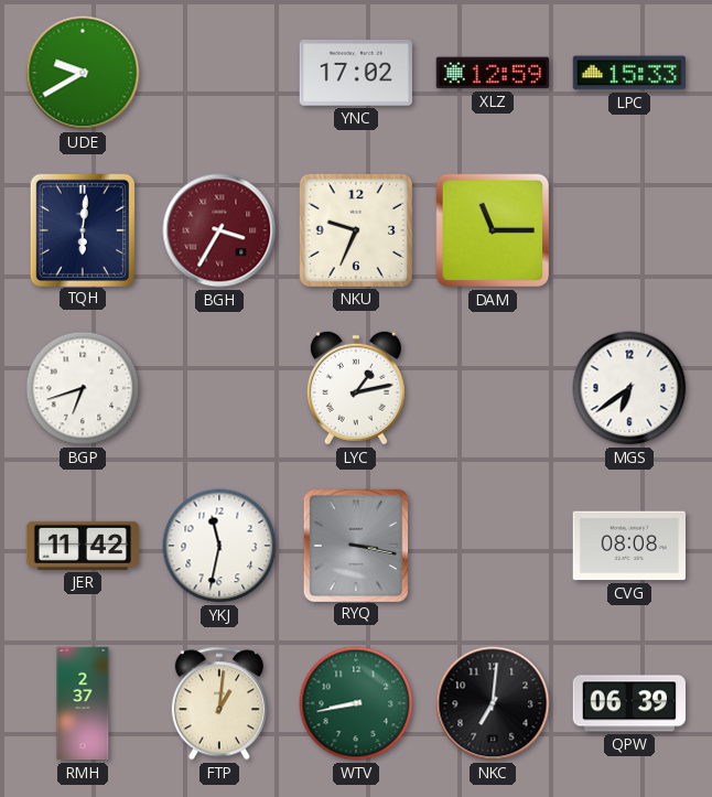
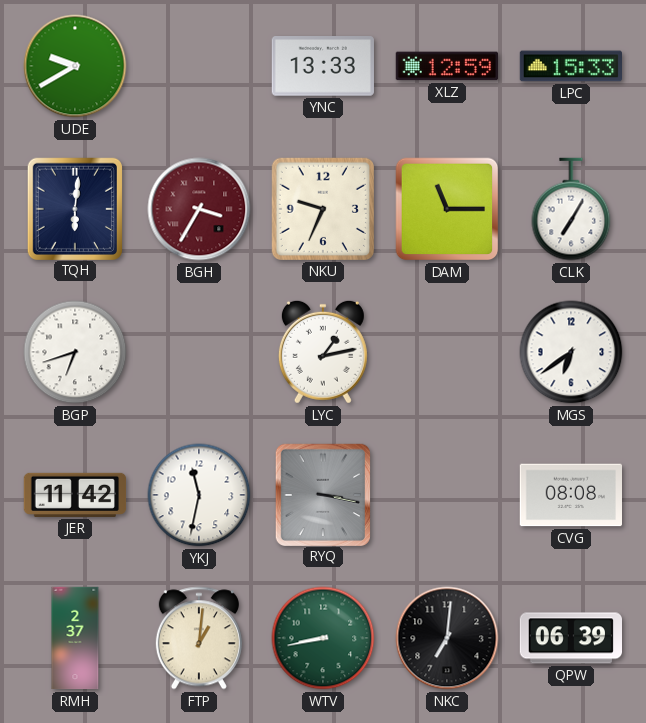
YNC: 17:02 -> 13:33 (322, 67)
CLK: none -> 7:05 (571, 209)
